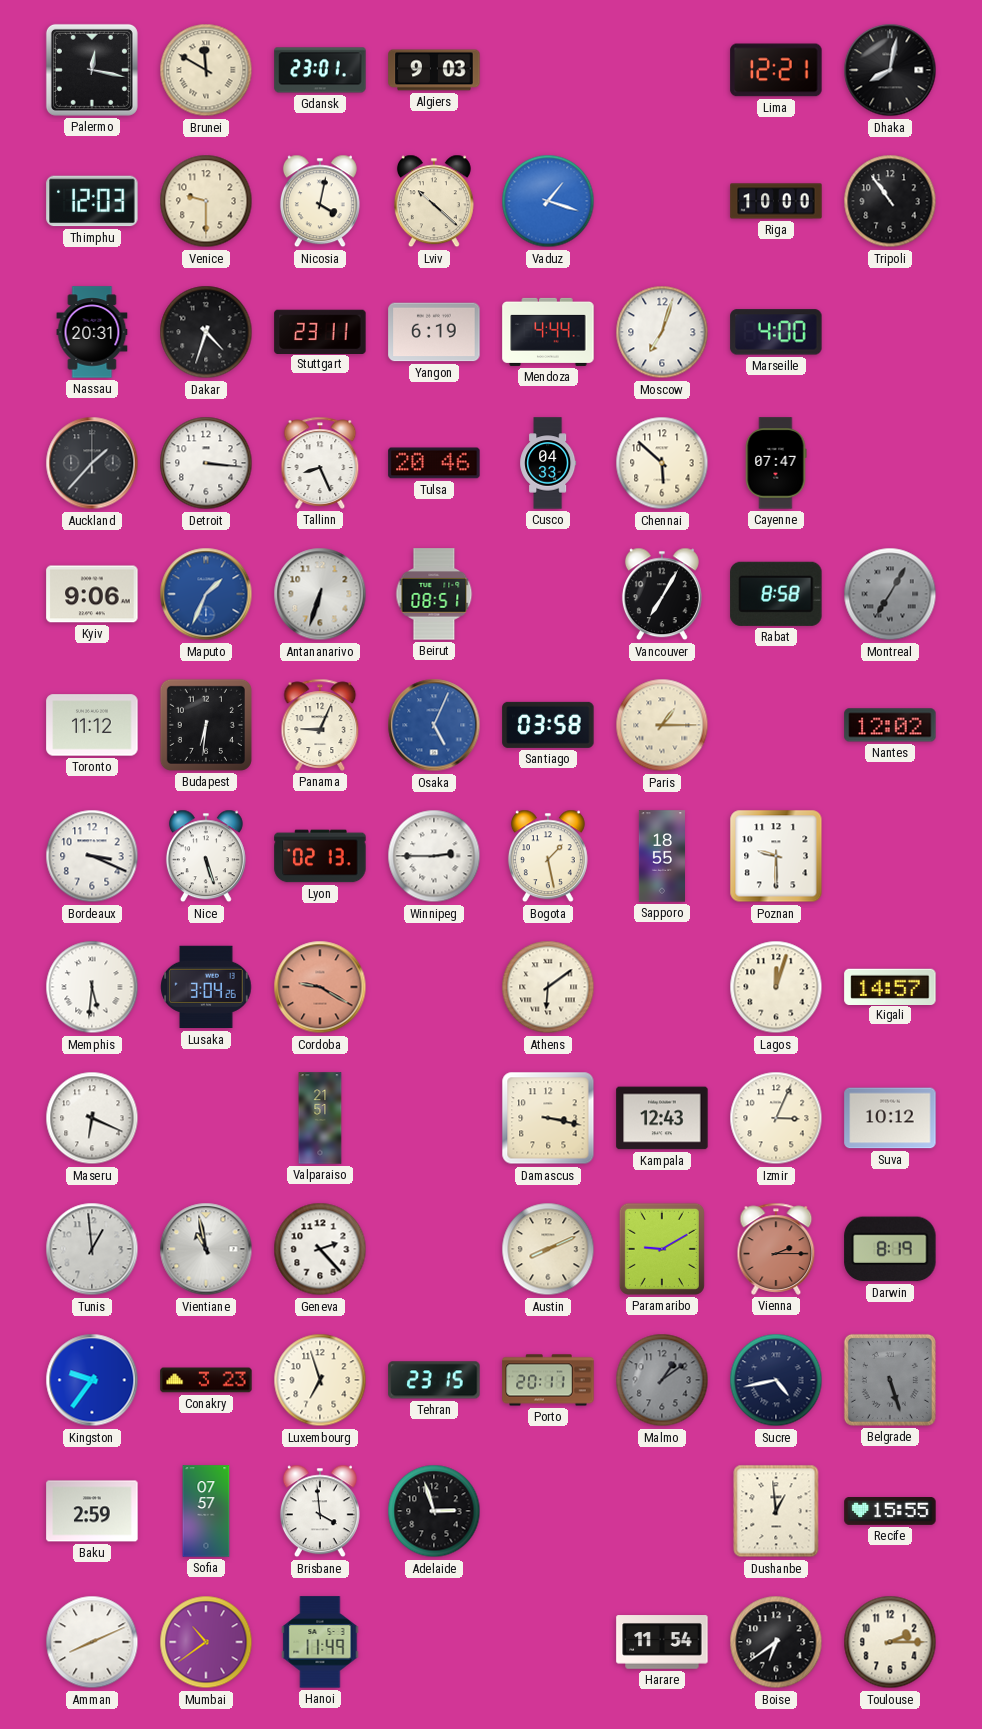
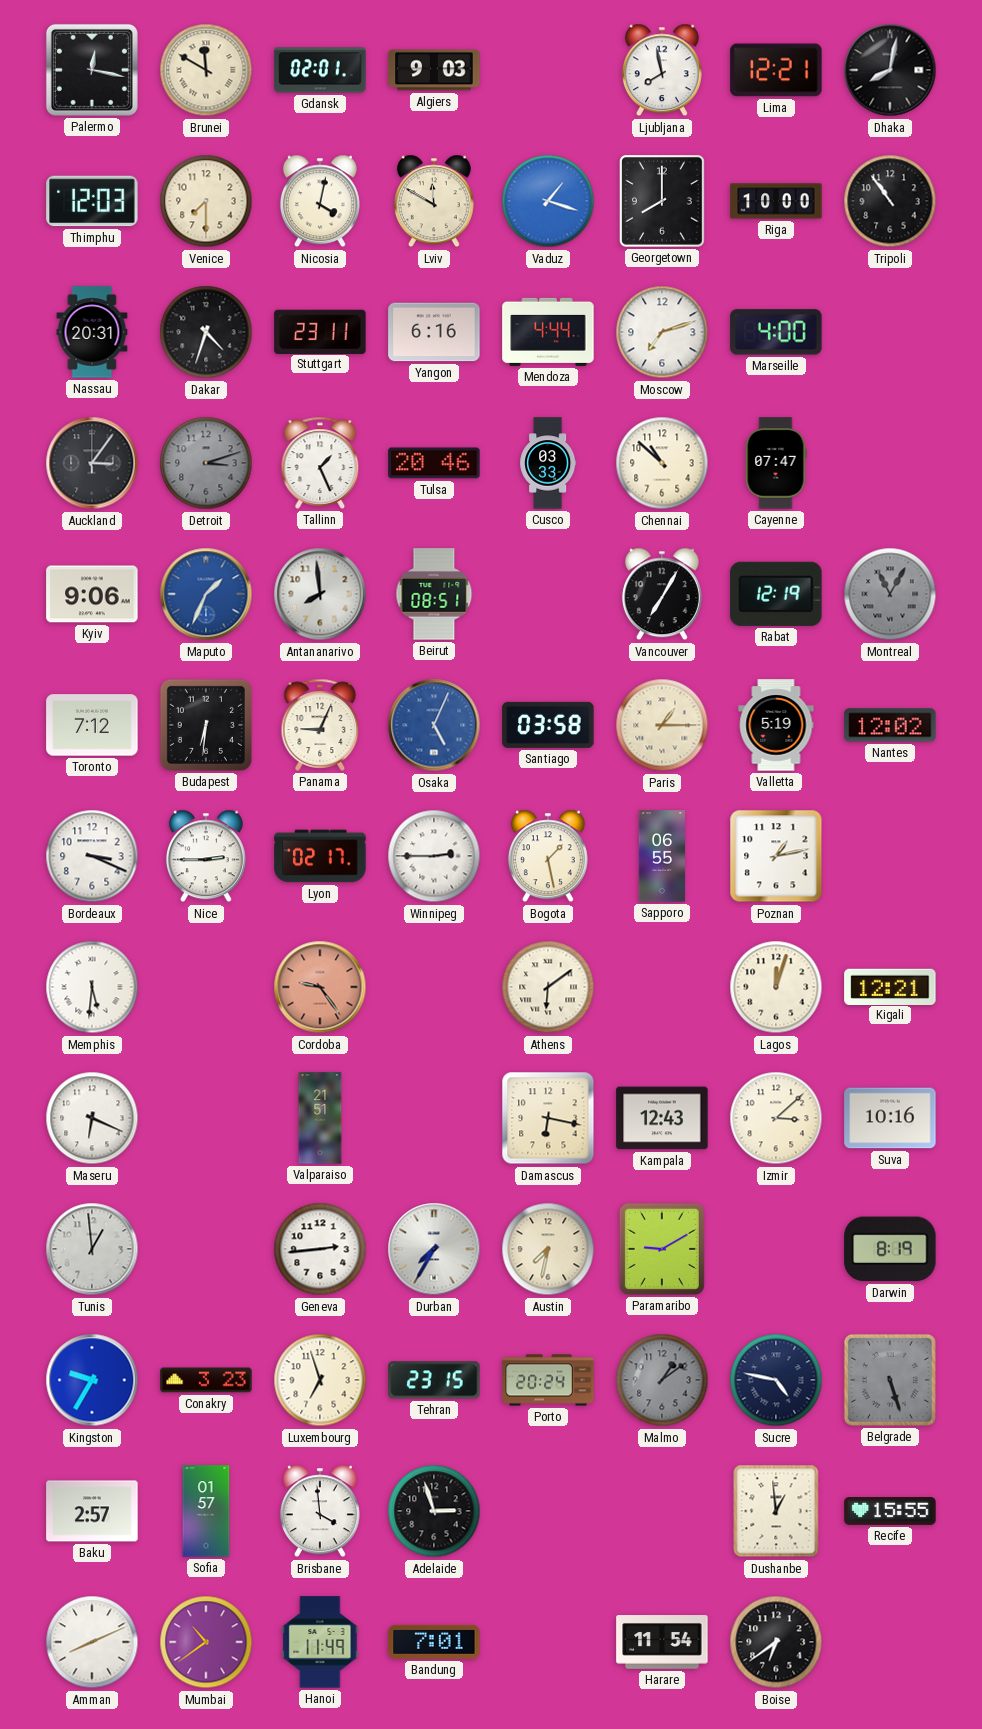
Gdansk: 23:01 -> 02:01 (320, 70)
Ljubljana: none -> 7:58 (662, 70)
Venice: 9:30 -> 7:30 (206, 201)
Lviv: 10:22 -> 11:50 (434, 201)
Georgetown: none -> 8:00 (663, 202)
Yangon: 6:19 -> 6:16 (434, 332)
Moscow: 7:03 -> 7:12 (662, 332)
Auckland: 1:37 -> 3:06 (92, 463)
Detroit: 3:16 -> 3:12 (206, 463)
Detroit dial: white -> grey (206, 463)
Tallinn: 8:26 -> 1:26 (320, 463)
Cusco: 04:33 -> 03:33 (548, 463)
Chennai: 5:52 -> 10:52 (662, 463)
Antananarivo: 6:33 -> 7:59 (320, 594)
Rabat: 8:58 -> 12:19 (776, 594)
Montreal: 7:05 -> 11:05 (890, 594)
Toronto: 11:12 -> 7:12 (92, 725)
Valletta: none -> 5:19 (776, 725)
Nice: 5:27 -> 2:45 (206, 856)
Lyon: 02:13 -> 02:17 (320, 856)
Sapporo: 18:55 -> 06:55 (661, 856)
Poznan: 9:30 -> 1:13 (776, 856)
Lusaka: 3:04 -> none (206, 987)
Cordoba: 9:20 -> 9:24 (320, 987)
Kigali: 14:57 -> 12:21 (890, 986)
Damascus: 3:17 -> 6:17 (548, 1118)
Izmir: 3:04 -> 3:08 (776, 1118)
Suva: 10:12 -> 10:16 (890, 1118)
Vientiane: 10:58 -> none (206, 1249)
Geneva: 2:23 -> 2:44 (320, 1249)
Durban: none -> 7:35 (434, 1249)
Austin: 8:11 -> 7:32 (548, 1249)
Vienna: 2:15 -> none (776, 1249)
Kingston: 9:36 -> 9:35 (92, 1380)
Porto: 20:11 -> 20:24 (548, 1380)
Sucre: 4:43 -> 4:47 (776, 1380)
Baku: 2:59 -> 2:57 (92, 1511)
Sofia: 07:57 -> 01:57 (206, 1511)
Bandung: none -> 7:01 (434, 1642)
Toulouse: 2:15 -> none (890, 1642)
